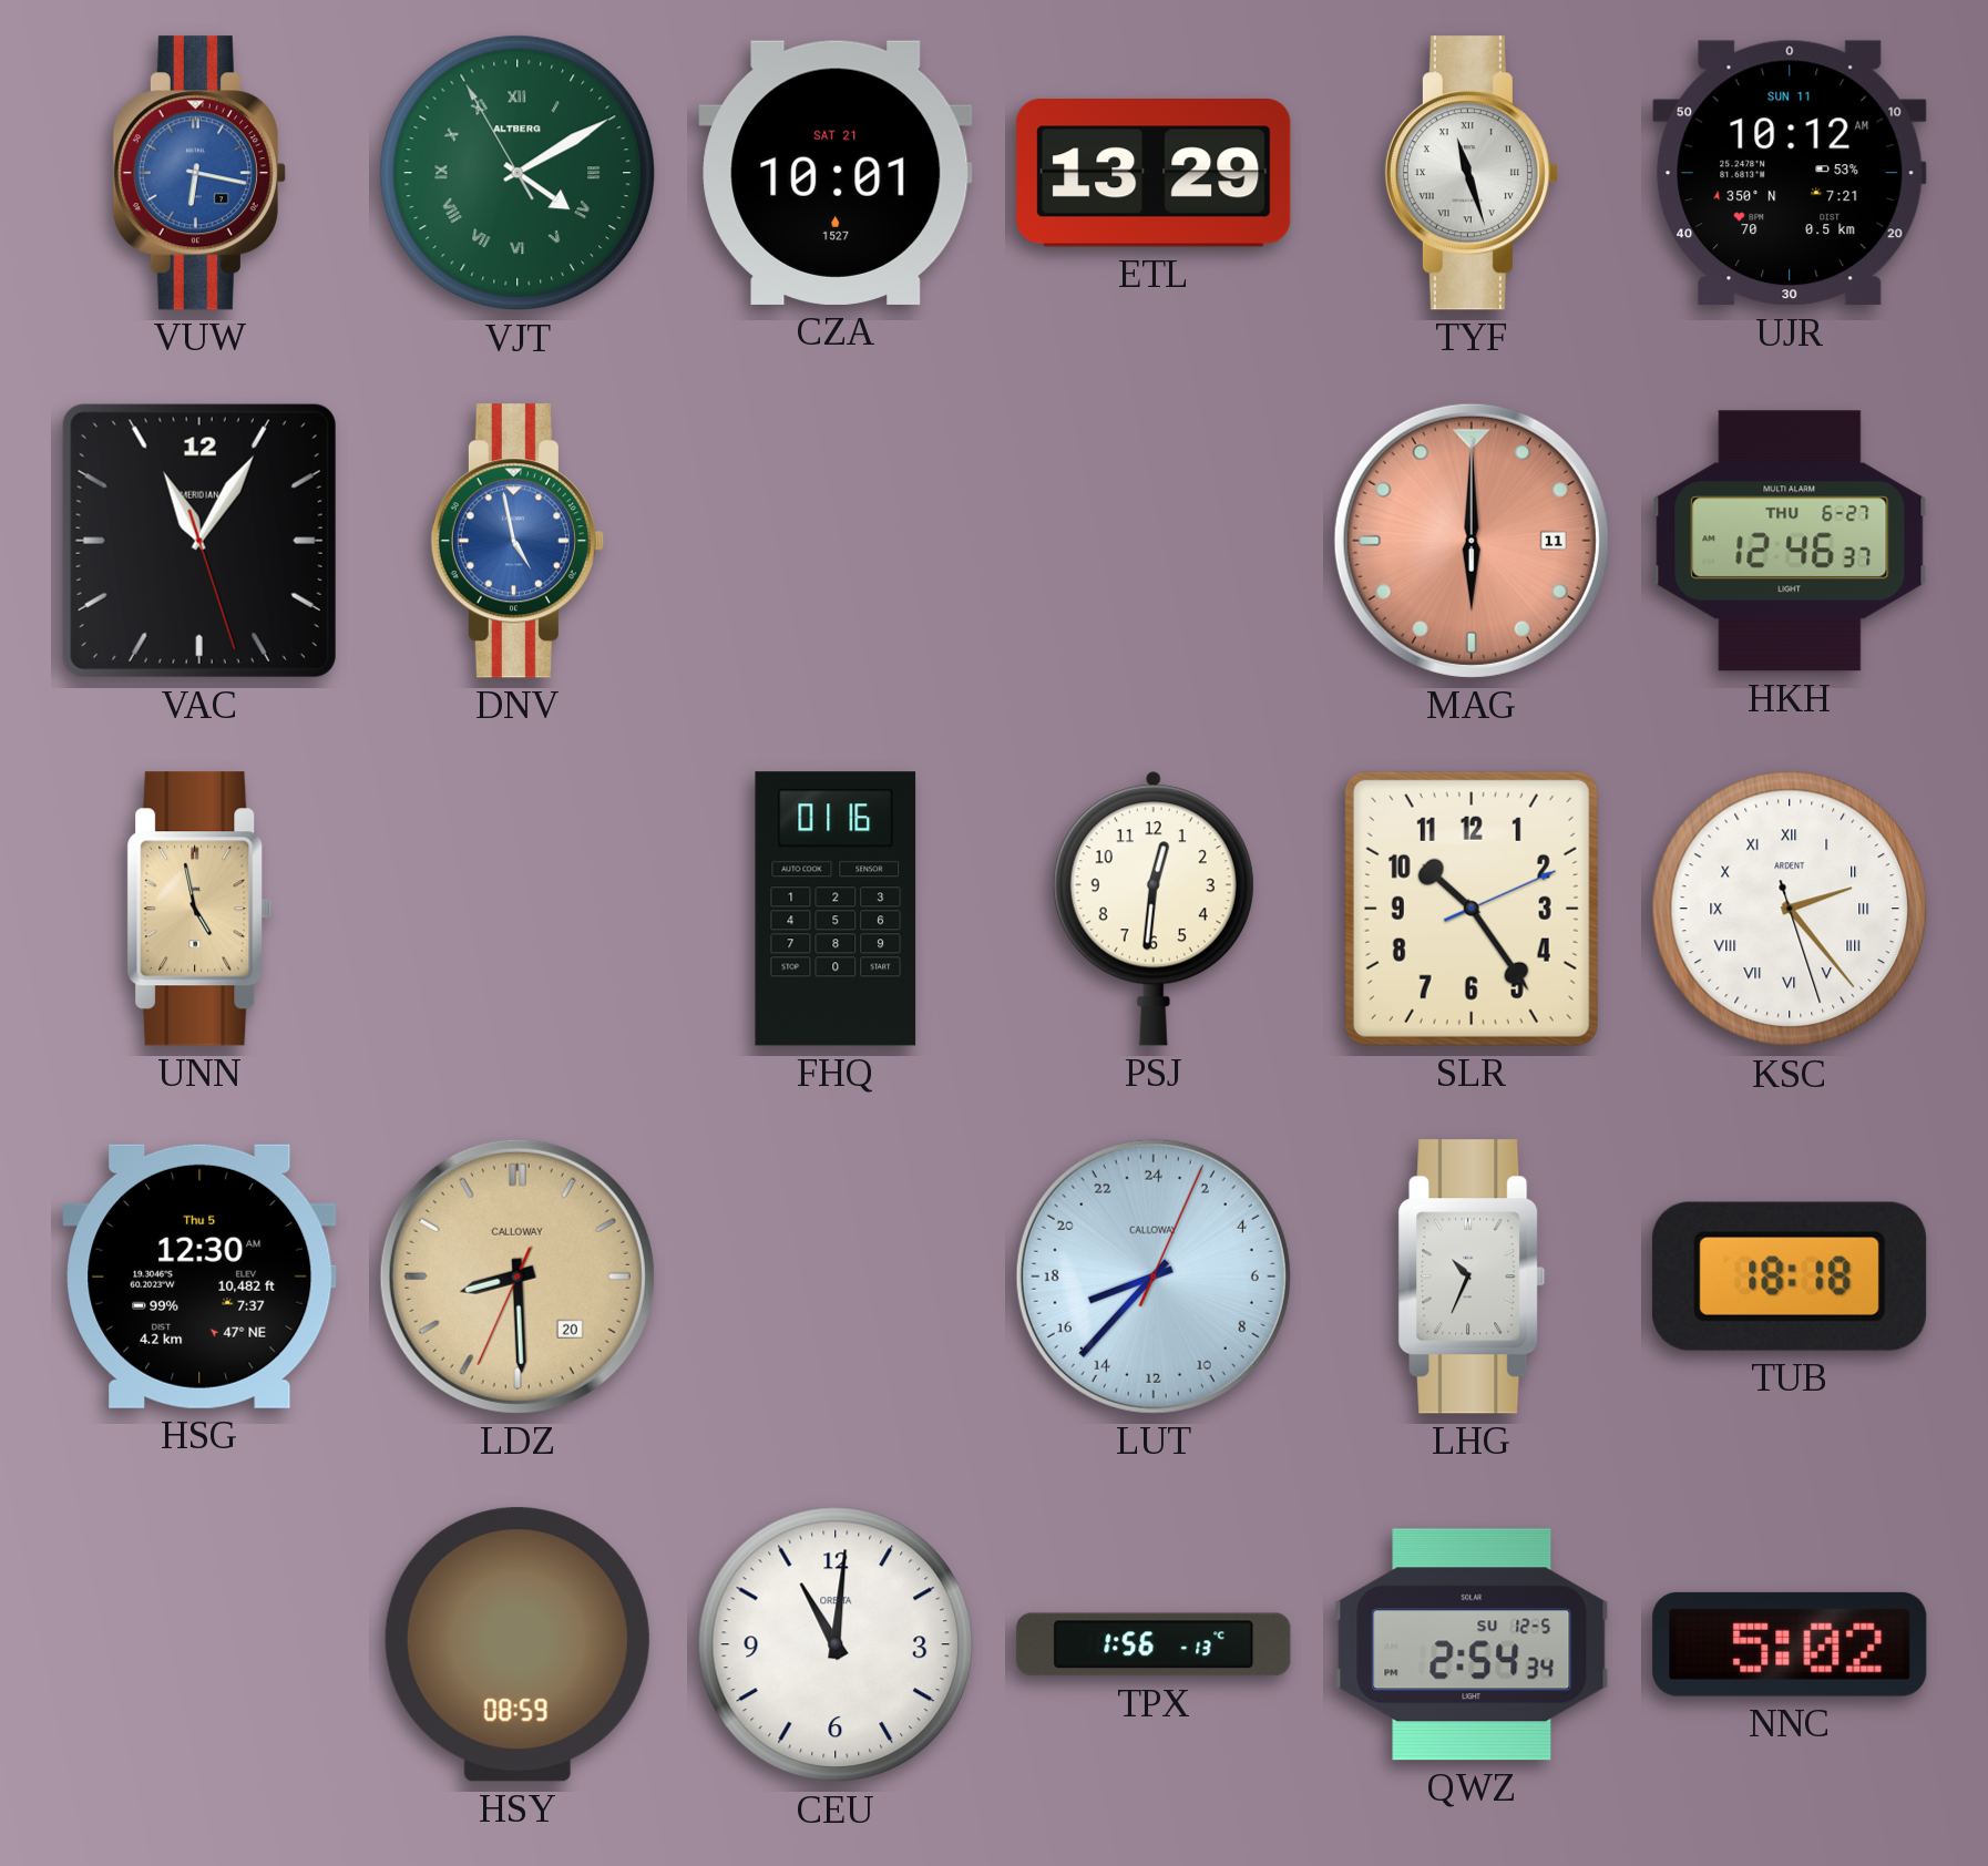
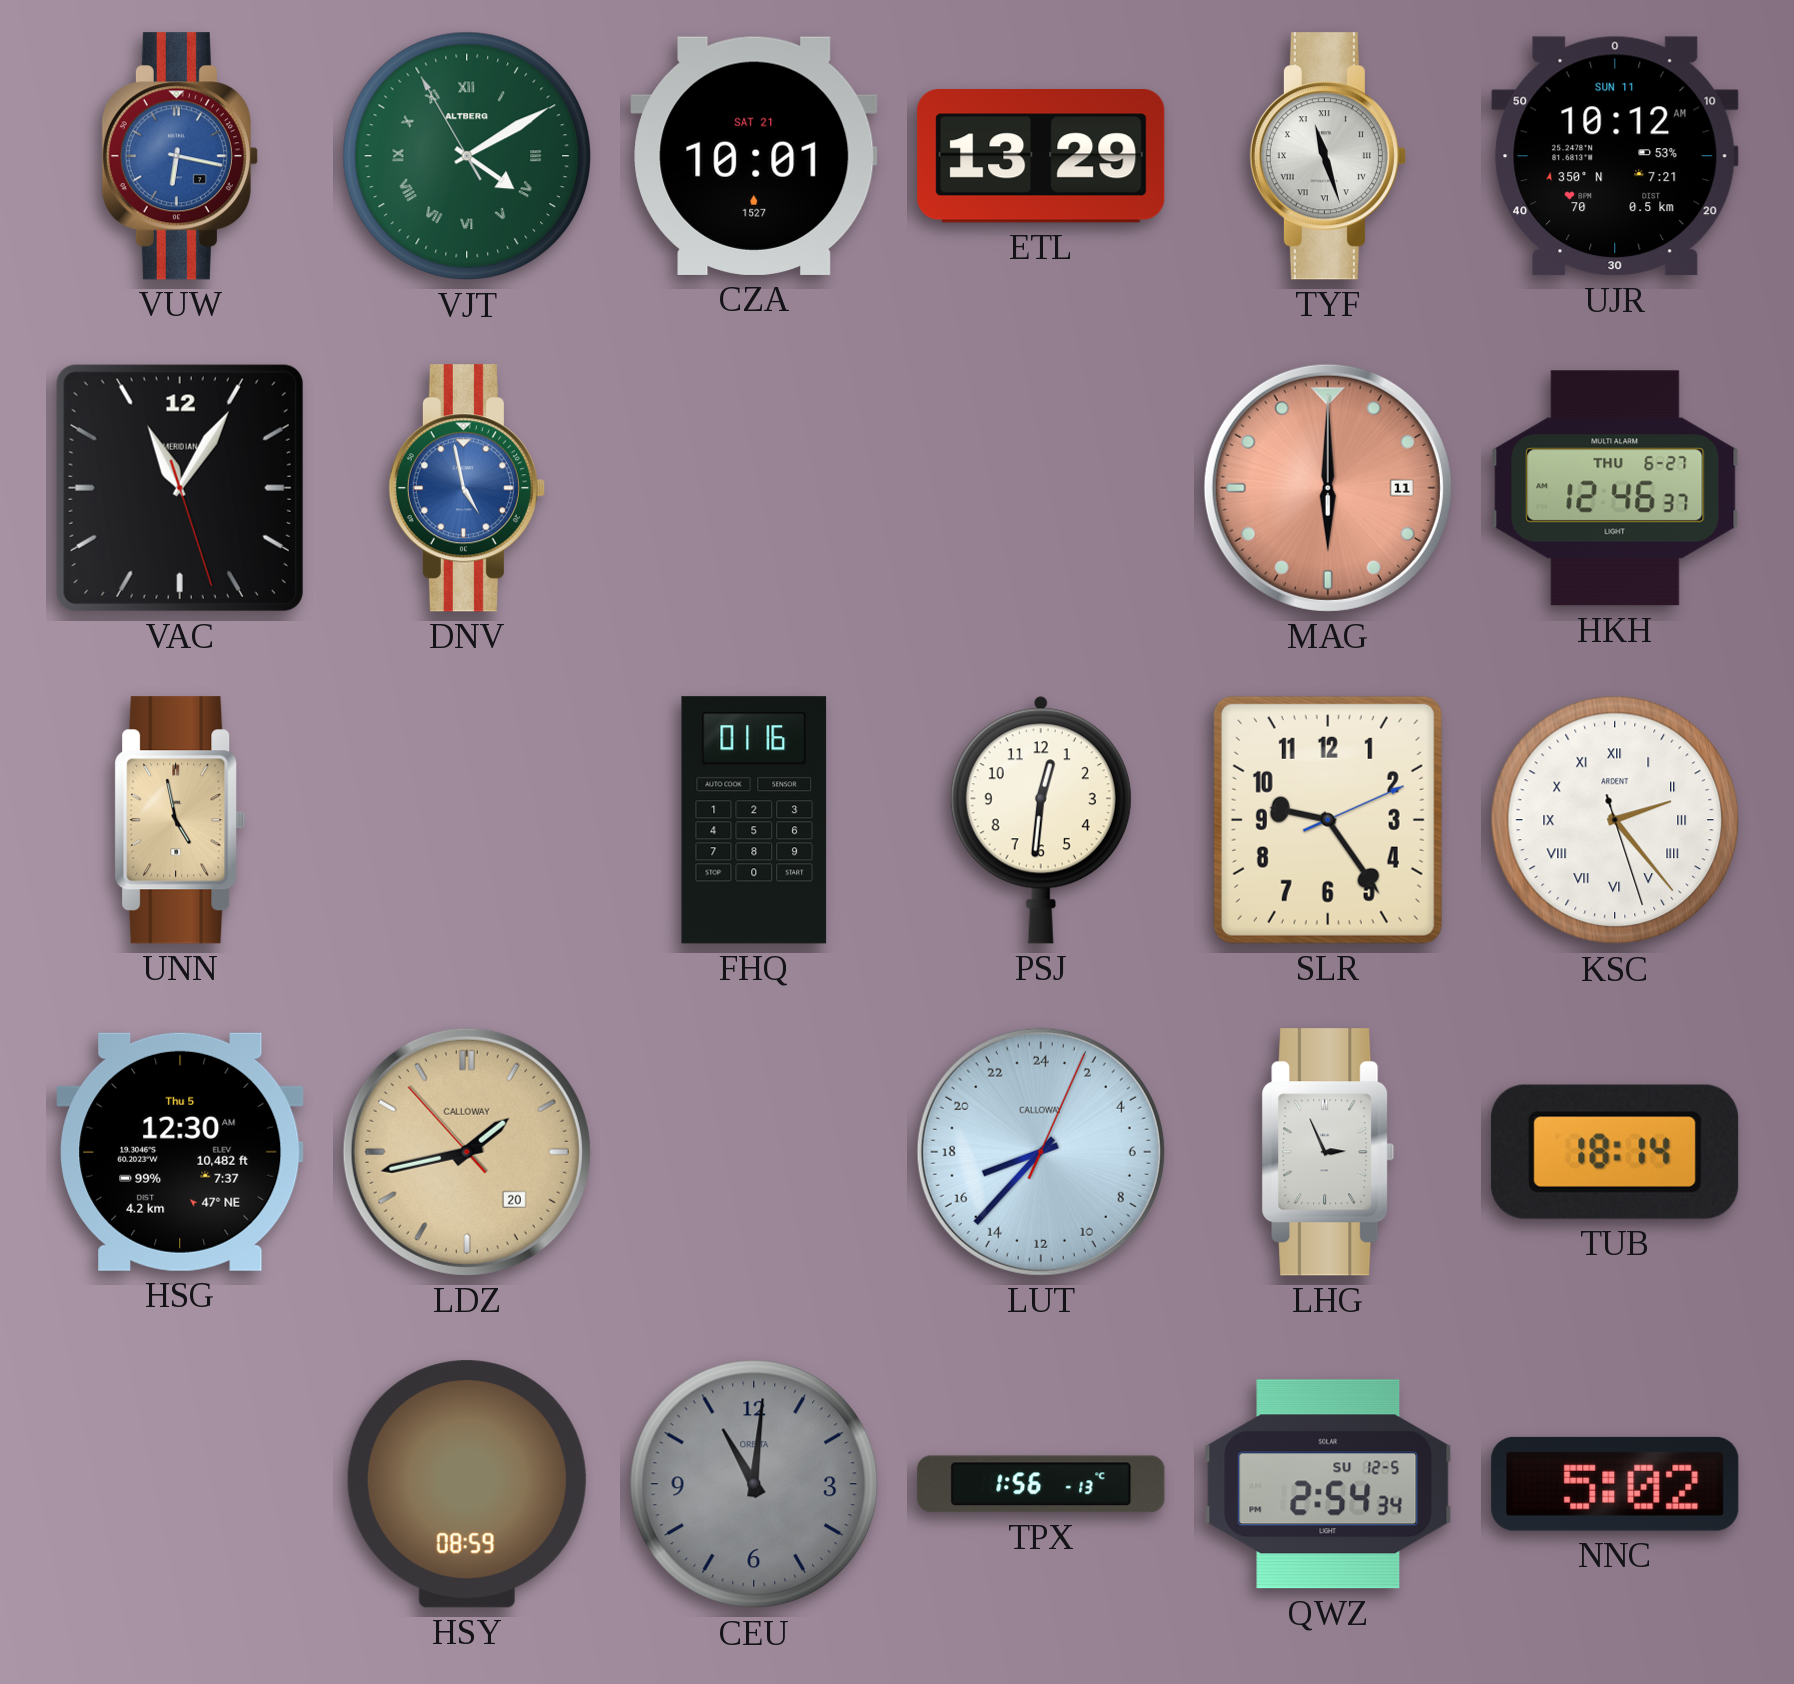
SLR: 10:24 -> 9:24 (1328, 820)
LDZ: 8:29 -> 1:42 (467, 1152)
LHG: 10:34 -> 2:56 (1328, 1152)
TUB: 18:18 -> 18:14 (1615, 1152)
CEU dial: white -> grey (754, 1484)
